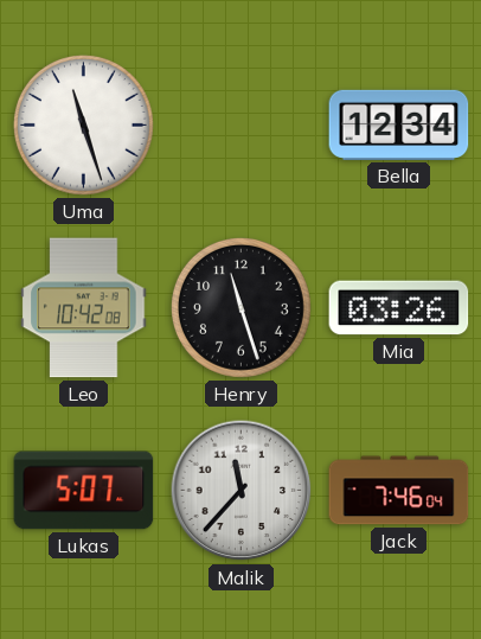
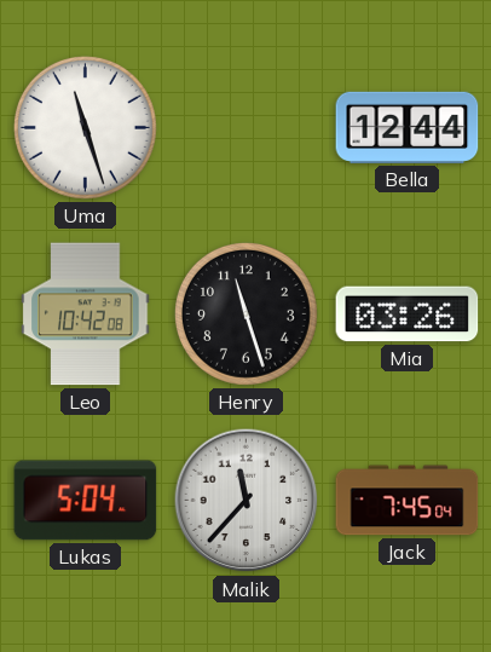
Bella: 12:34 -> 12:44 (408, 127)
Lukas: 5:07 -> 5:04 (86, 501)
Jack: 7:46 -> 7:45 (408, 501)
